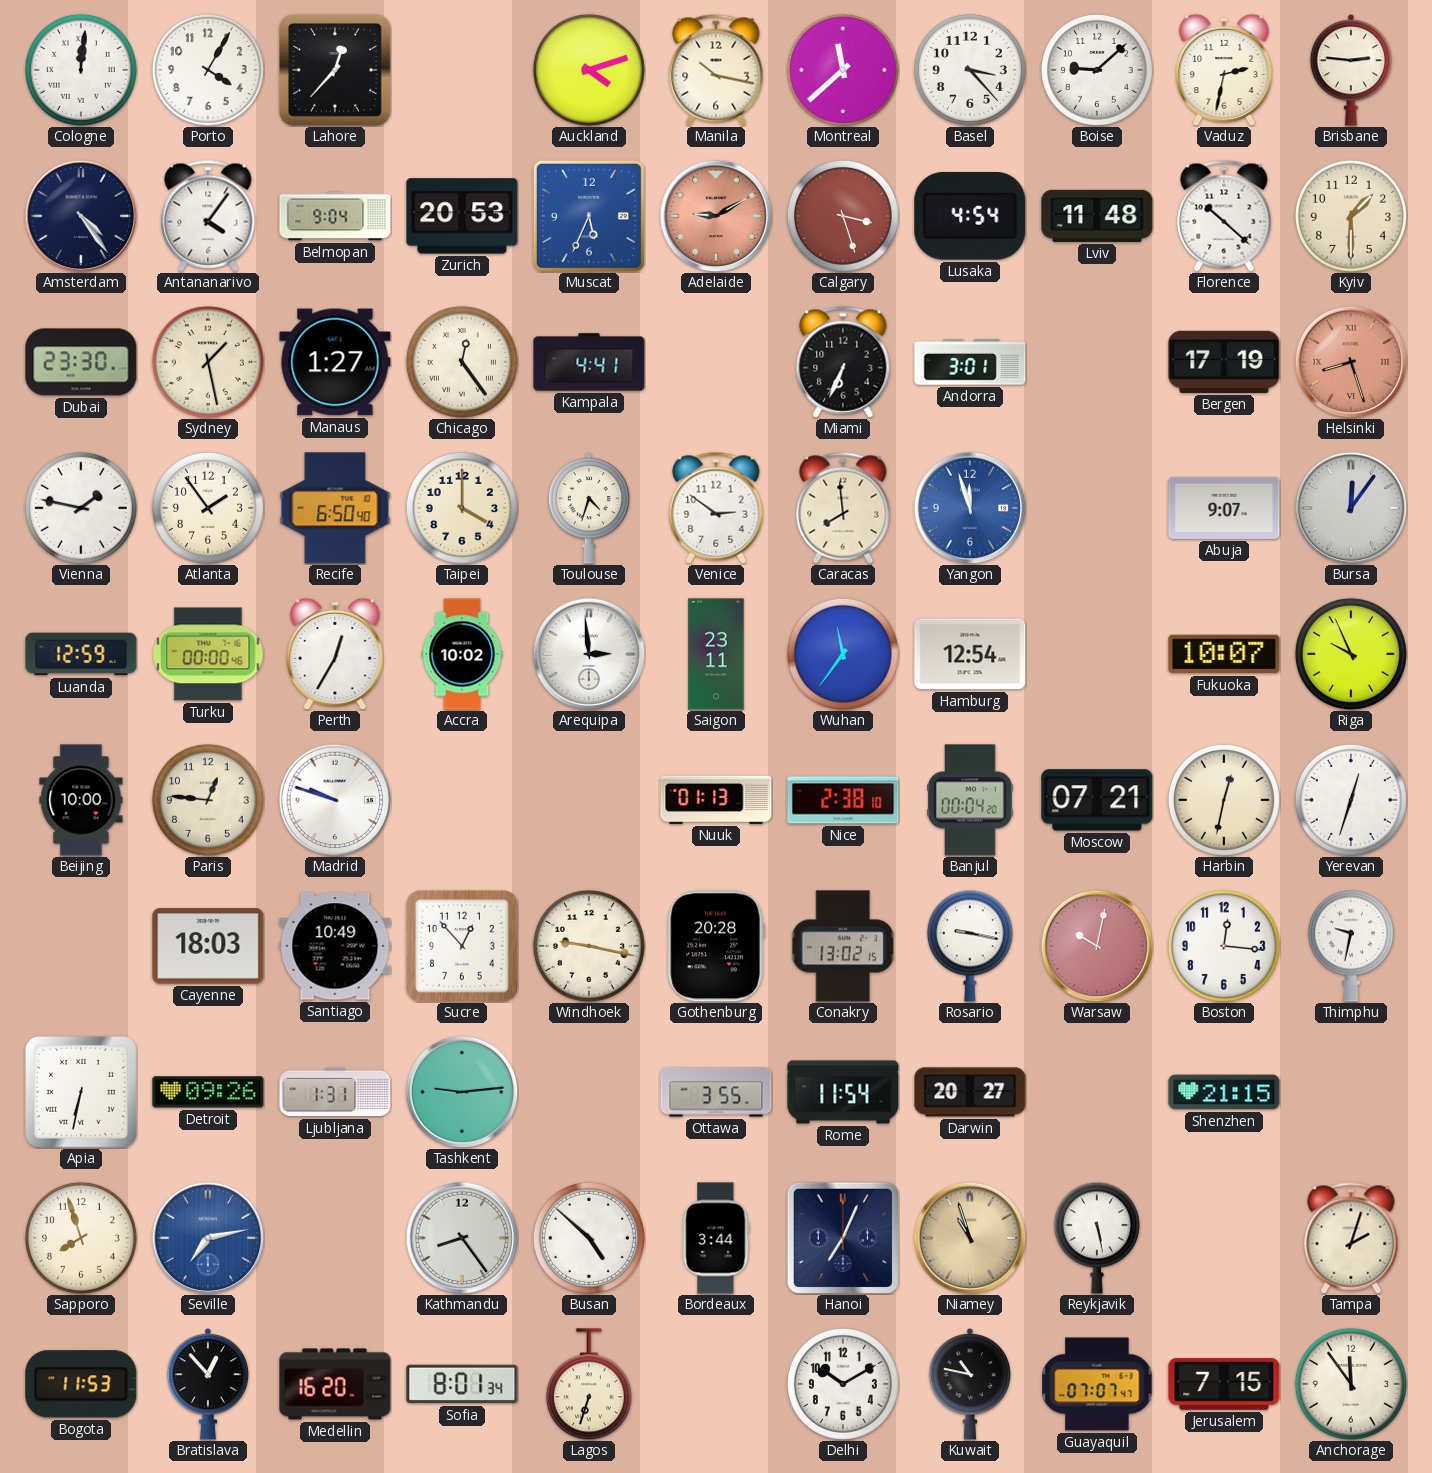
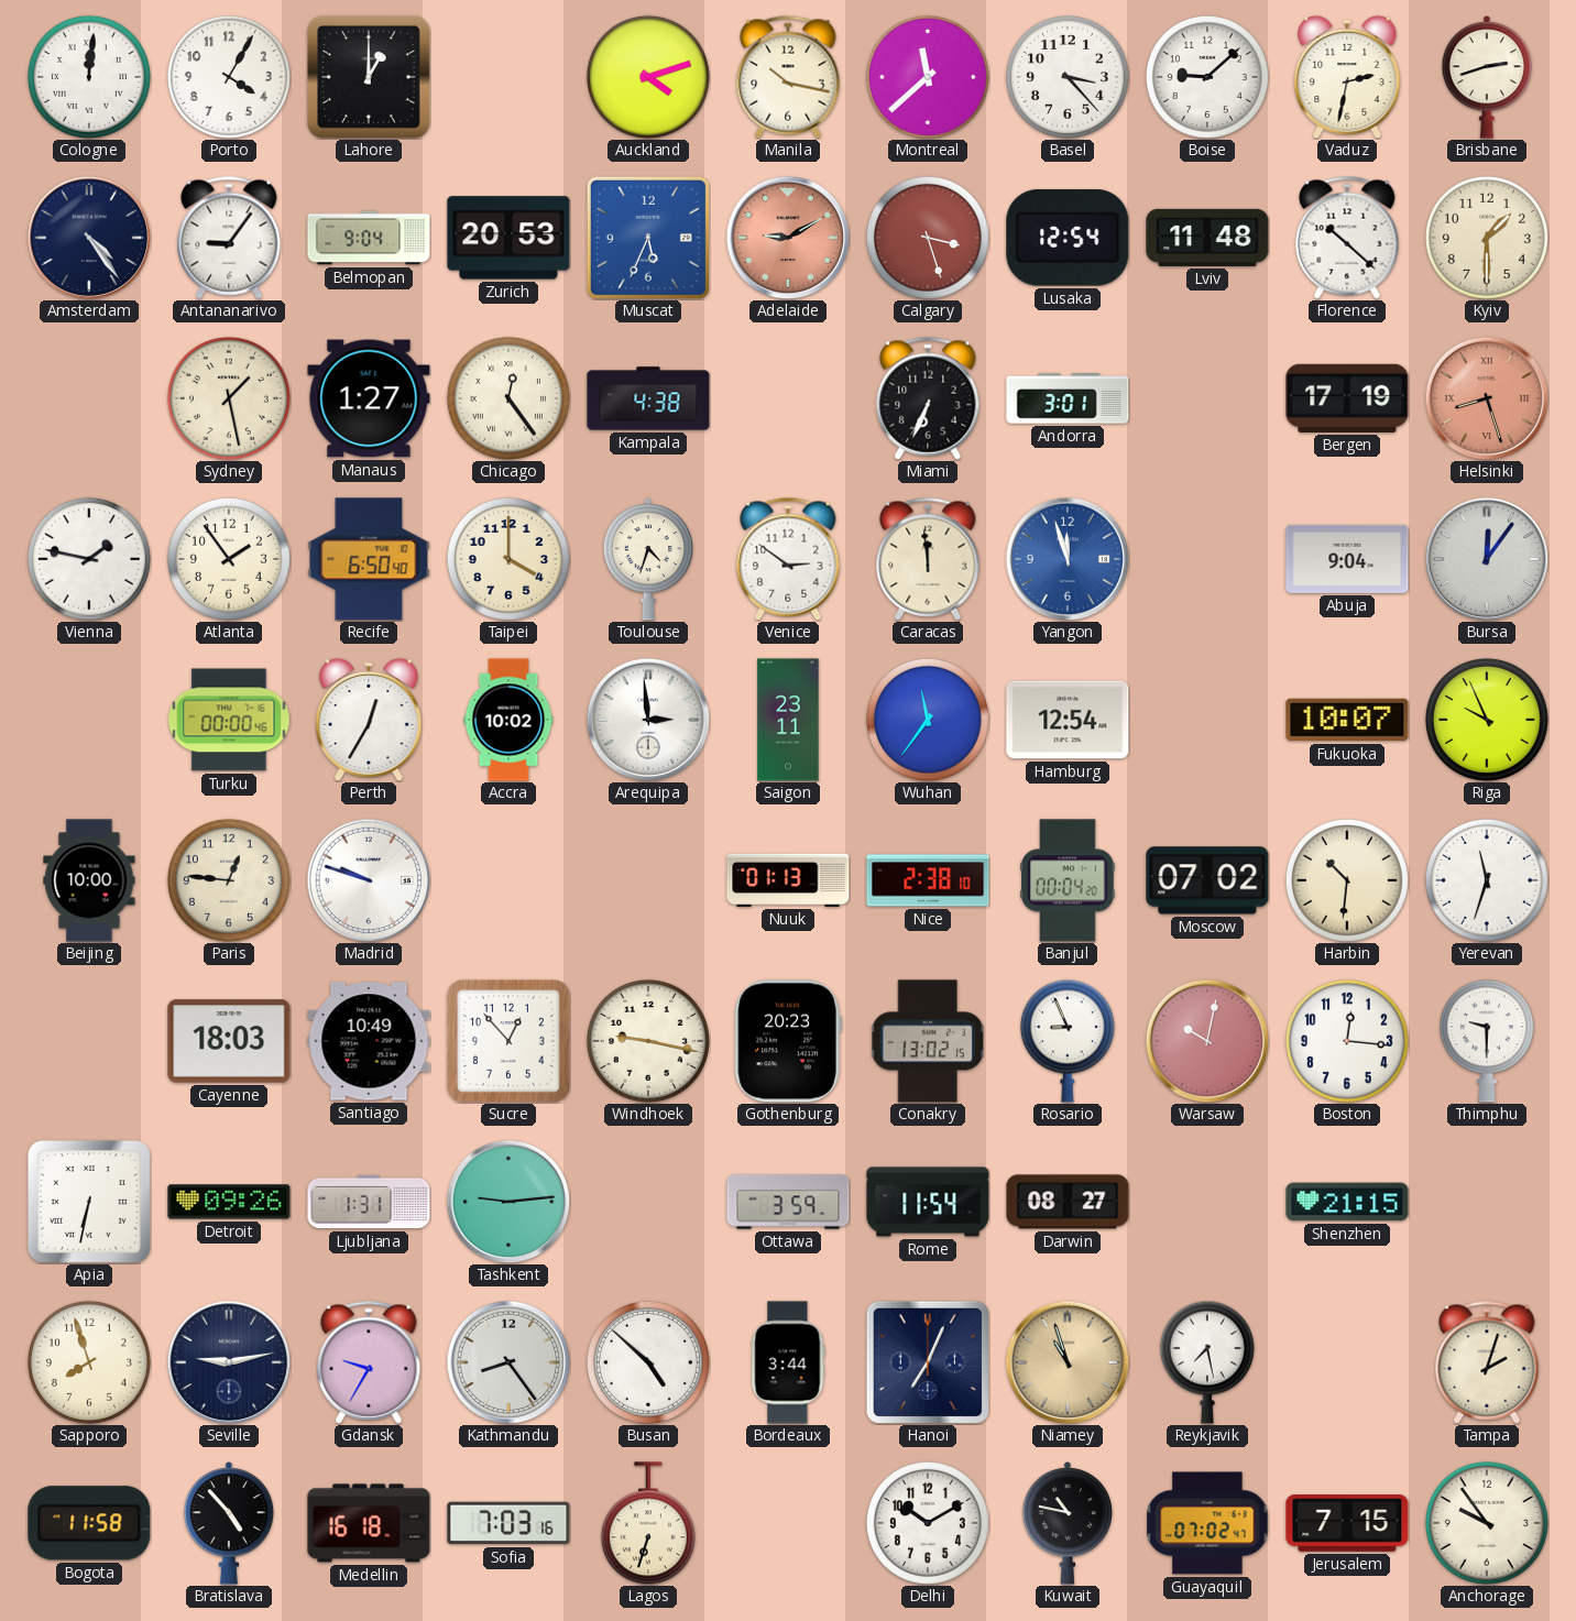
Lahore: 12:37 -> 1:00 (369, 77)
Brisbane: 2:46 -> 2:42 (1486, 77)
Antananarivo: 4:06 -> 9:06 (229, 238)
Lusaka: 4:54 -> 12:54 (1068, 238)
Dubai: 23:30 -> none (81, 362)
Kampala: 4:41 -> 4:38 (648, 398)
Caracas: 7:59 -> 11:59 (928, 559)
Abuja: 9:07 -> 9:04 (1347, 559)
Luanda: 12:59 -> none (81, 654)
Moscow: 07:21 -> 07:02 (1207, 880)
Harbin: 12:32 -> 10:31 (1347, 880)
Yerevan: 12:33 -> 11:33 (1487, 880)
Gothenburg: 20:28 -> 20:23 (788, 1041)
Rosario: 9:17 -> 8:56 (1068, 1041)
Thimphu: 9:32 -> 9:30 (1487, 1041)
Ottawa: 3:55 -> 3:59 (788, 1202)
Darwin: 20:27 -> 08:27 (1068, 1202)
Seville: 7:13 -> 9:13 (229, 1362)
Seville dial: blue -> navy (229, 1362)
Gdansk: none -> 9:35 (369, 1362)
Reykjavik: 5:28 -> 7:28 (1207, 1362)
Bogota: 11:53 -> 11:58 (89, 1523)
Bratislava: 12:53 -> 4:53 (228, 1523)
Medellin: 16:20 -> 16:18 (369, 1523)
Sofia: 8:01 -> 7:03 (508, 1523)
Guayaquil: 07:07 -> 07:02 (1207, 1523)
Anchorage: 11:54 -> 9:54 (1487, 1523)
